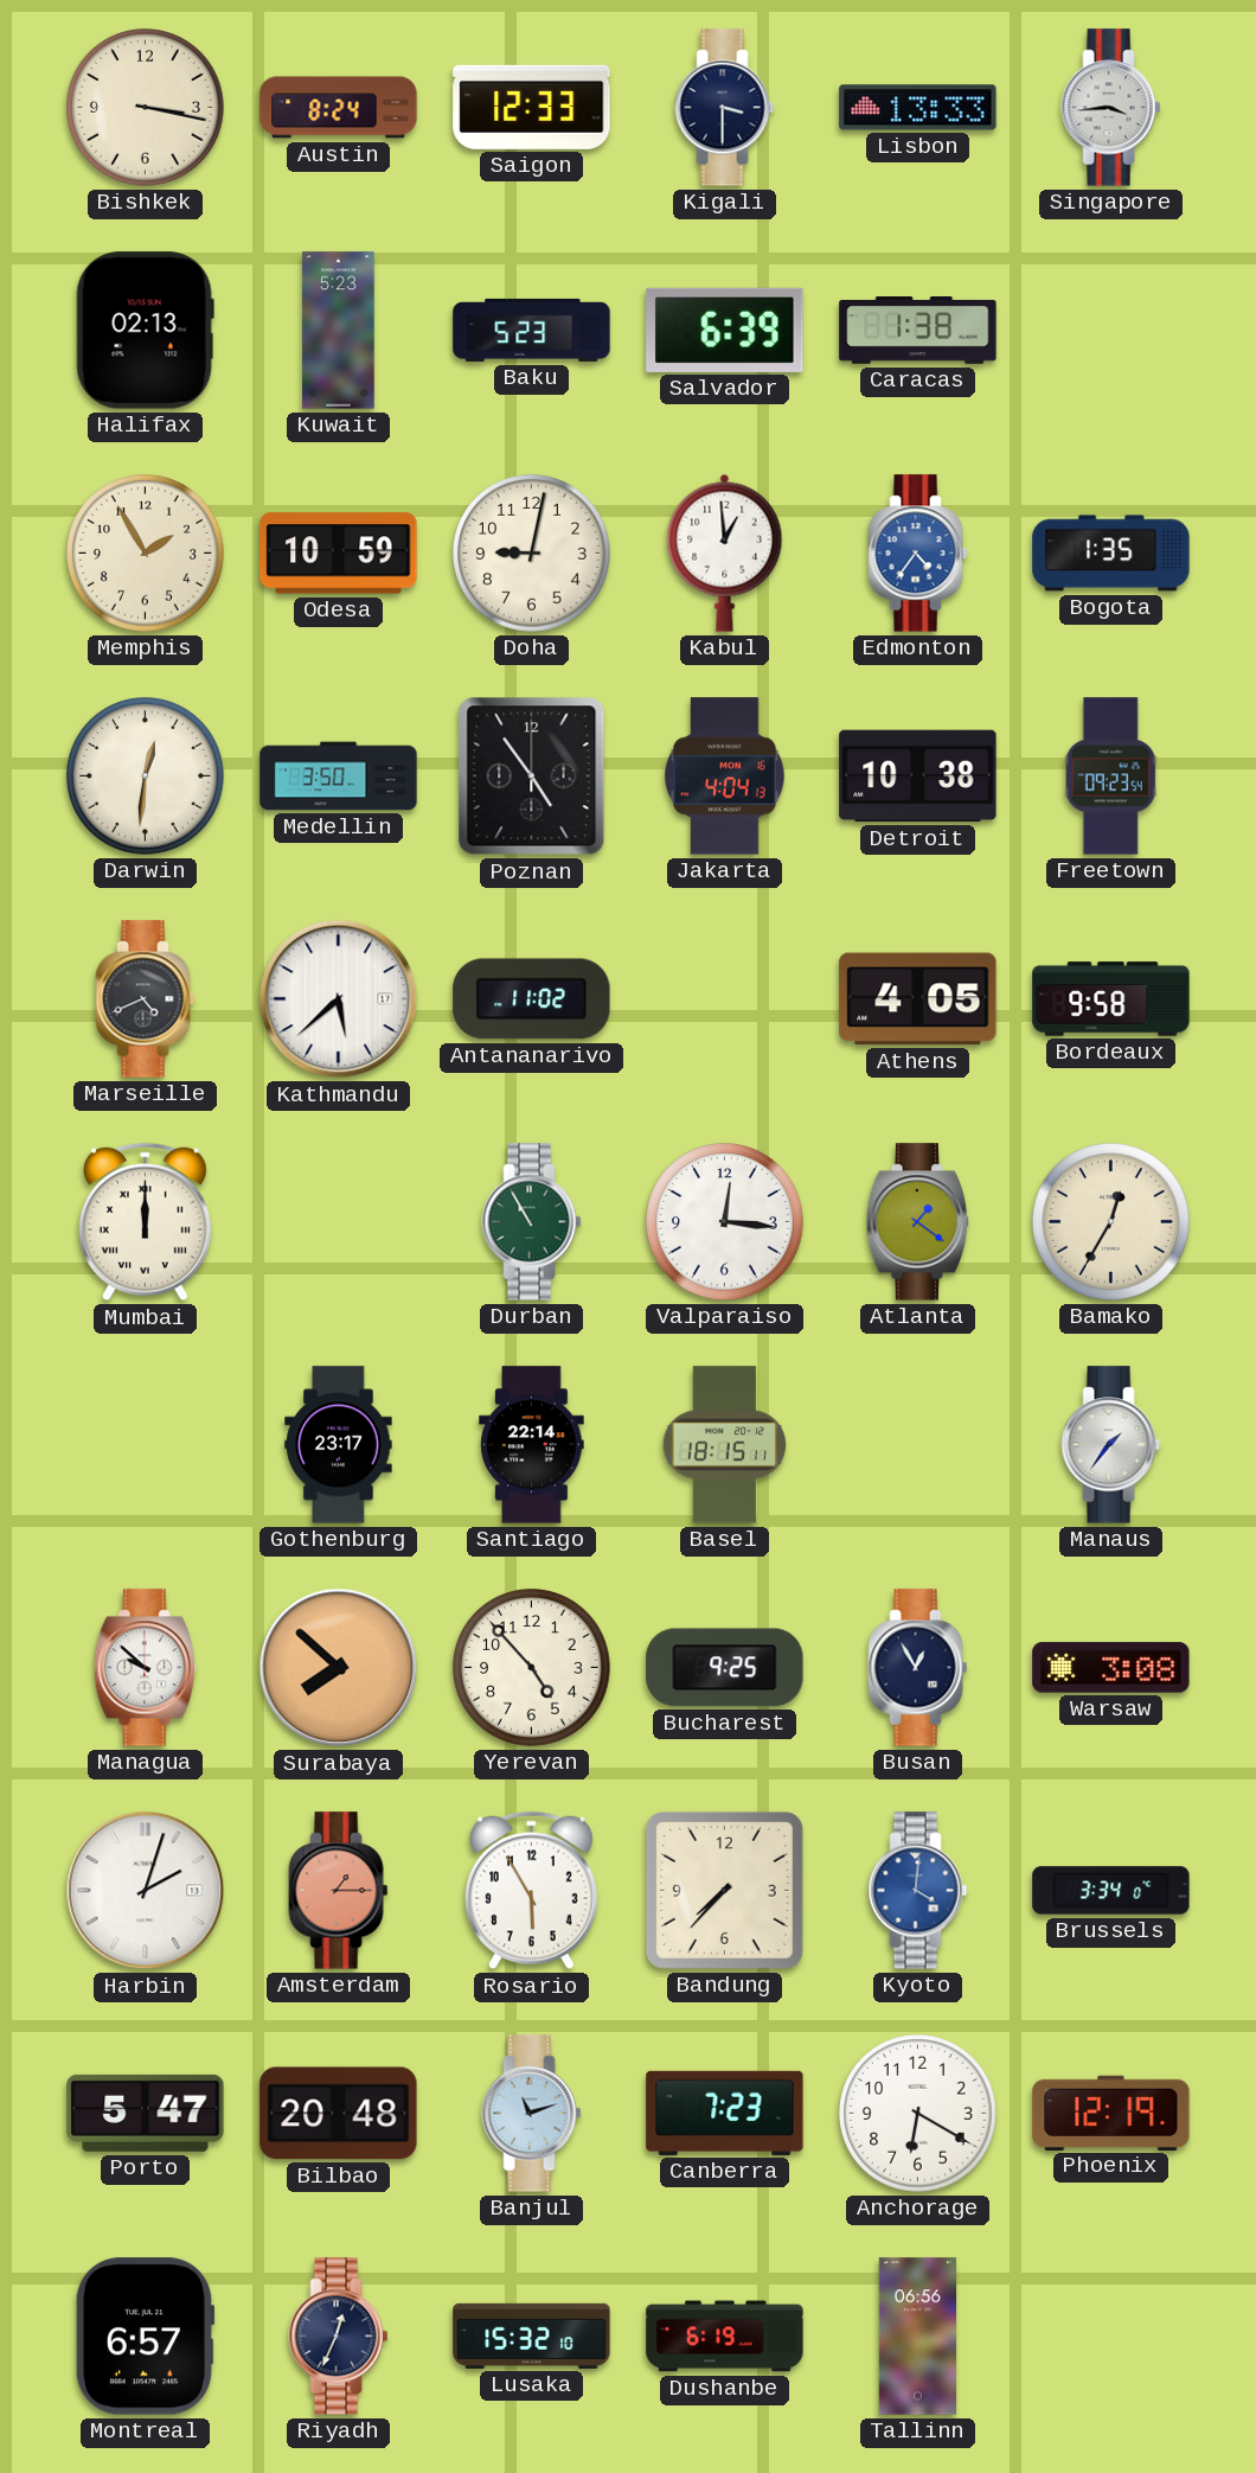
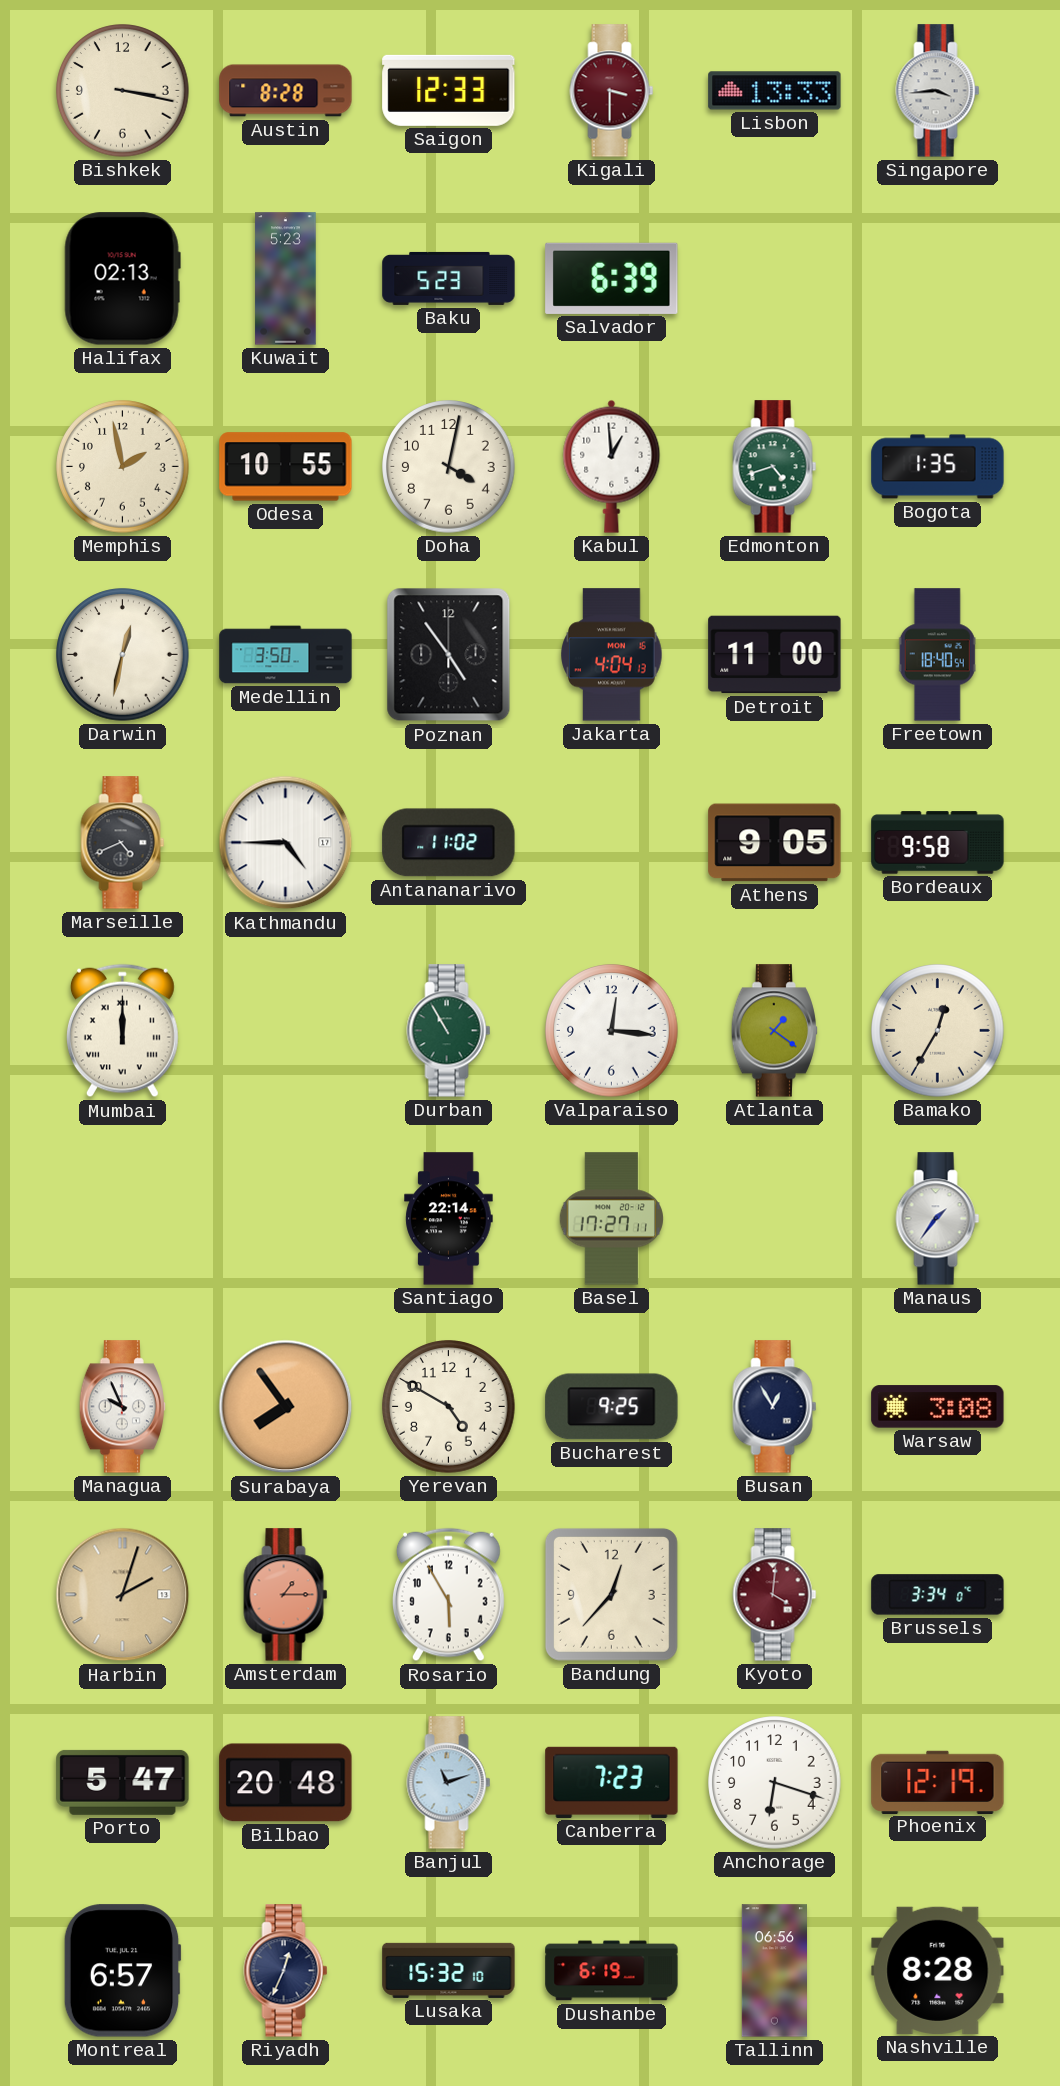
Austin: 8:24 -> 8:28 (286, 91)
Kigali dial: navy -> burgundy (612, 91)
Caracas: 1:38 -> none (918, 331)
Memphis: 1:55 -> 1:58 (123, 467)
Odesa: 10:59 -> 10:55 (286, 467)
Doha: 9:02 -> 4:02 (449, 467)
Edmonton: 4:36 -> 4:42 (775, 467)
Edmonton dial: blue -> green (775, 467)
Darwin: 12:31 -> 12:32 (123, 655)
Detroit: 10:38 -> 11:00 (775, 655)
Freetown: 09:23 -> 18:40 (937, 655)
Kathmandu: 5:38 -> 4:45 (286, 843)
Athens: 4:05 -> 9:05 (775, 843)
Gothenburg: 23:17 -> none (339, 1445)
Basel: 18:15 -> 17:27 (611, 1219)
Managua: 9:52 -> 9:56 (122, 1407)
Surabaya: 7:52 -> 7:54 (286, 1407)
Yerevan: 4:53 -> 4:50 (449, 1407)
Harbin dial: white -> champagne (123, 1595)
Bandung: 7:37 -> 12:37 (611, 1594)
Kyoto dial: blue -> burgundy (775, 1595)
Anchorage: 6:20 -> 6:18 (775, 1783)
Nashville: none -> 8:28 (938, 1970)
